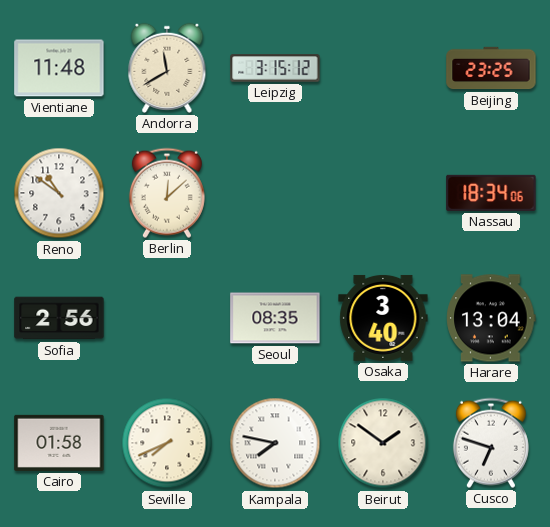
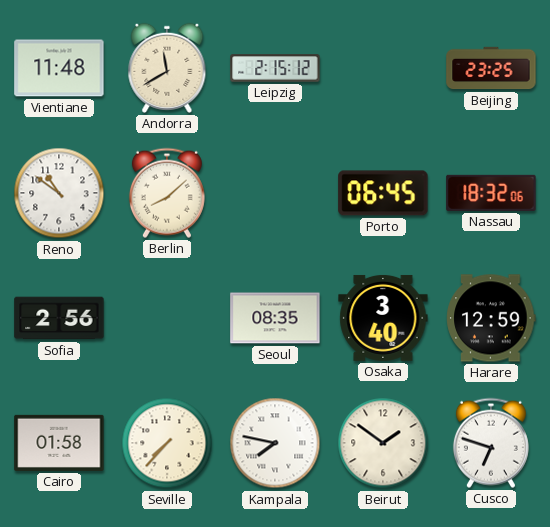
Leipzig: 3:15 -> 2:15 (275, 68)
Berlin: 12:08 -> 8:08 (167, 193)
Porto: none -> 06:45 (383, 193)
Nassau: 18:34 -> 18:32 (491, 193)
Harare: 13:04 -> 12:59 (491, 318)
Seville: 7:41 -> 7:37 (167, 443)
